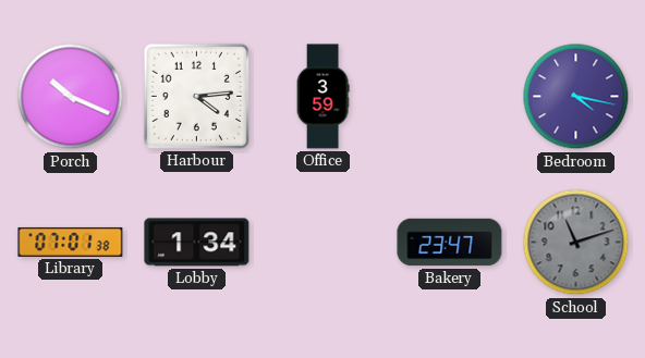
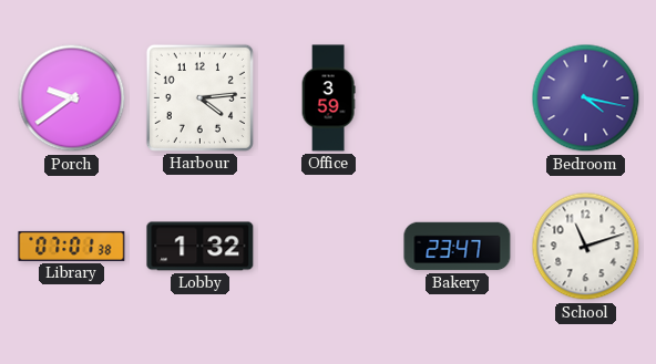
Porch: 10:19 -> 9:39 (72, 98)
Lobby: 1:34 -> 1:32 (201, 247)
School dial: grey -> white (586, 247)
